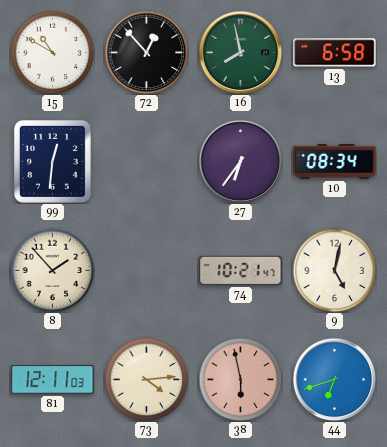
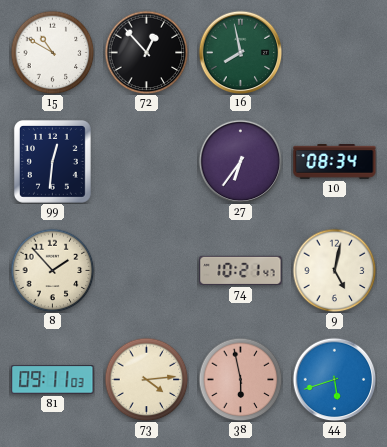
13: 6:58 -> none (335, 53)
81: 12:11 -> 09:11 (53, 380)
44: 6:42 -> 5:42 (334, 379)
